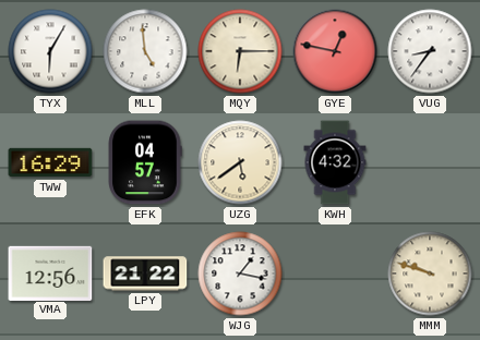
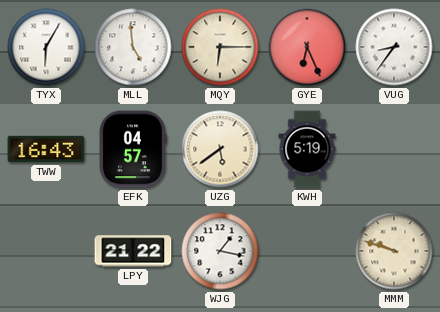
GYE: 12:47 -> 6:26 (307, 47)
TWW: 16:29 -> 16:43 (46, 149)
KWH: 4:32 -> 5:19 (307, 149)
VMA: 12:56 -> none (50, 272)
